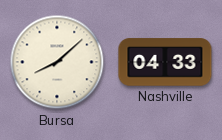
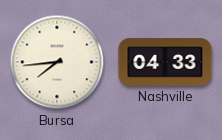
Bursa: 8:08 -> 7:44 (57, 62)
